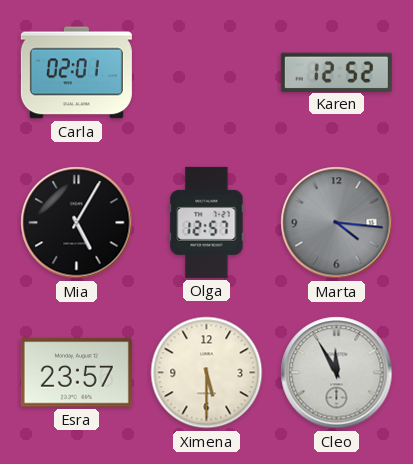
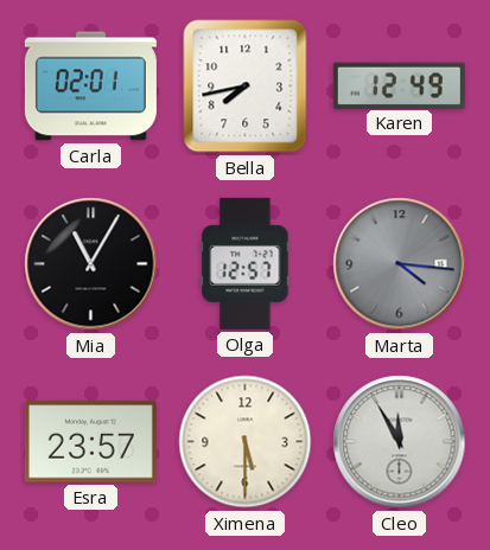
Bella: none -> 7:43 (246, 87)
Karen: 12:52 -> 12:49 (399, 85)
Mia: 5:05 -> 11:05 (91, 264)
